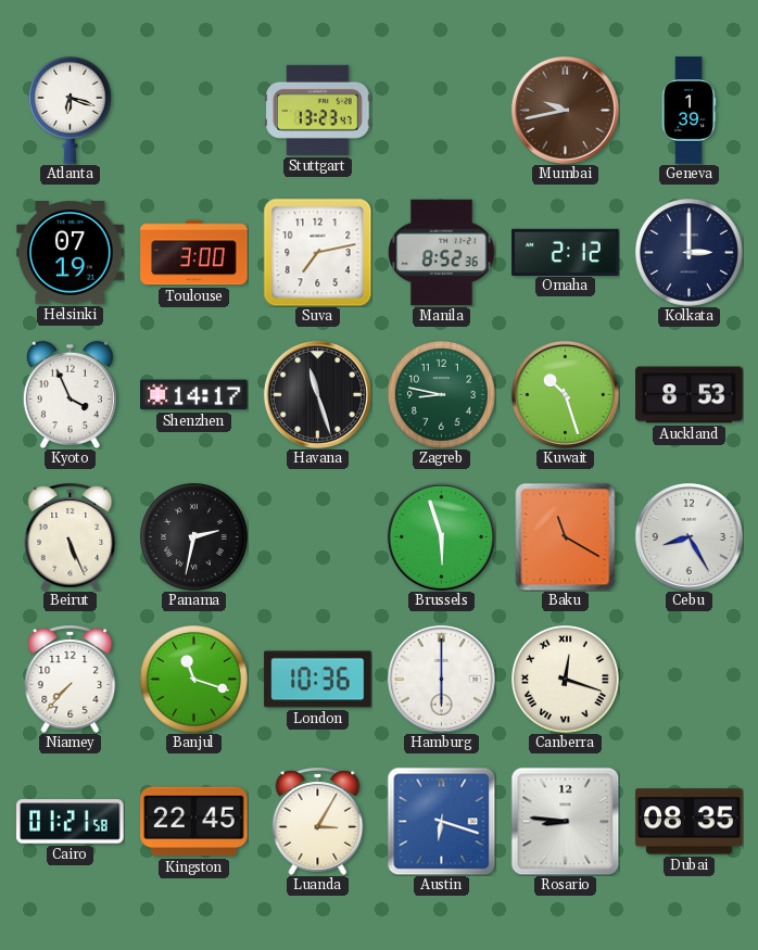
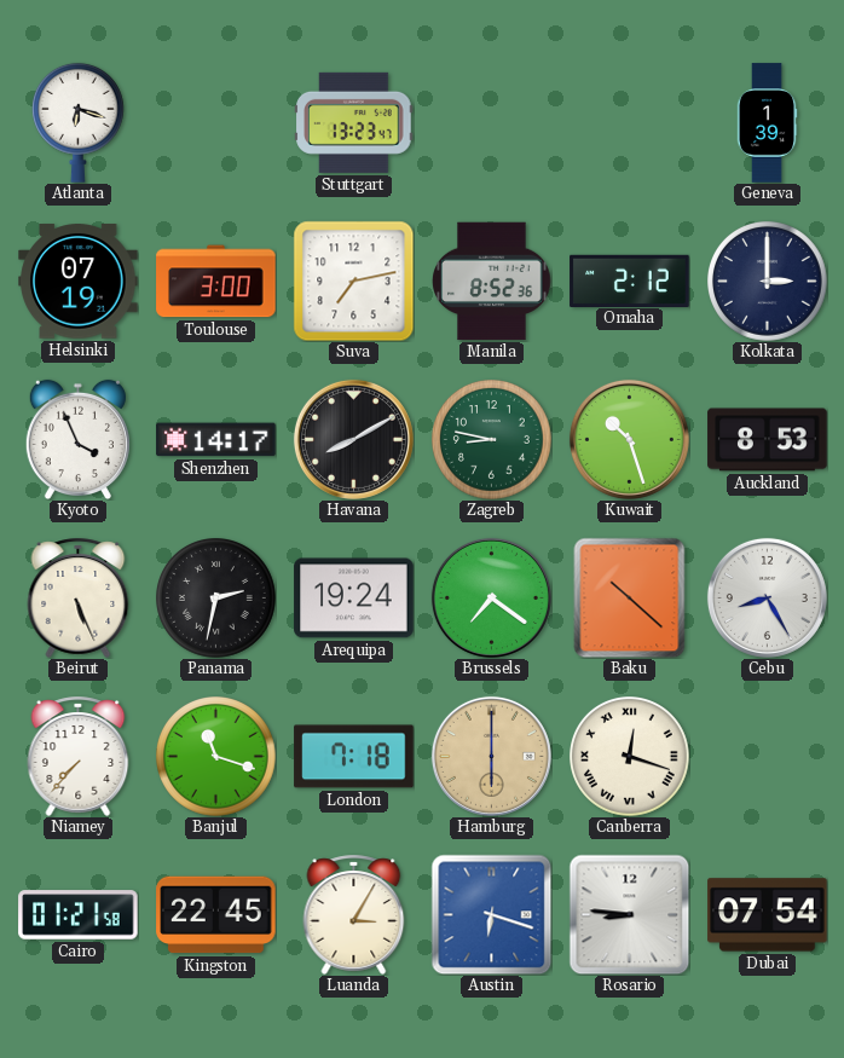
Mumbai: 9:43 -> none (565, 110)
Havana: 11:27 -> 8:10 (353, 439)
Arequipa: none -> 19:24 (354, 599)
Brussels: 5:57 -> 7:21 (491, 597)
Baku: 11:20 -> 10:22 (630, 597)
London: 10:36 -> 7:18 (354, 757)
Hamburg dial: white -> champagne (491, 756)
Dubai: 08:35 -> 07:54 (768, 915)
